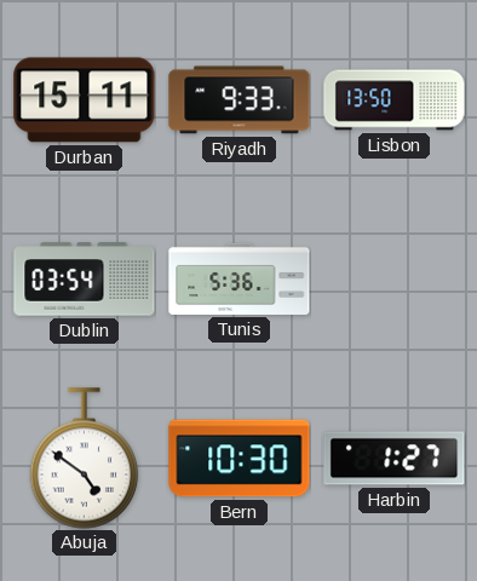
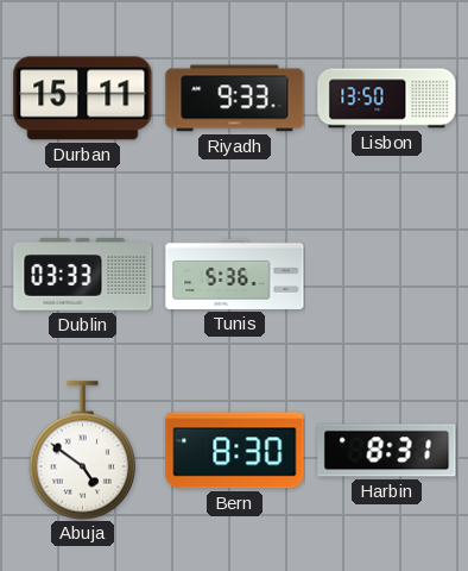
Dublin: 03:54 -> 03:33 (83, 275)
Bern: 10:30 -> 8:30 (235, 451)
Harbin: 1:27 -> 8:31 (387, 451)
